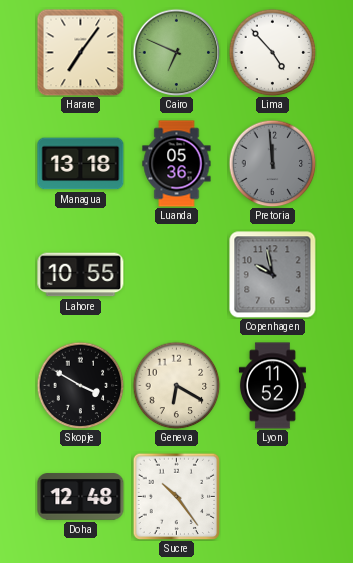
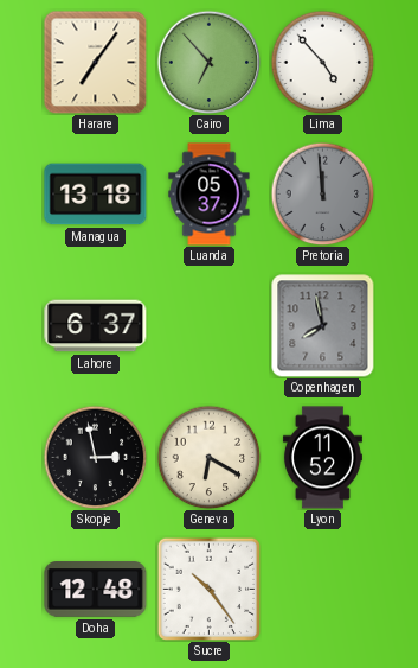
Cairo: 6:49 -> 6:53 (208, 62)
Luanda: 05:36 -> 05:37 (210, 195)
Lahore: 10:55 -> 6:37 (96, 326)
Copenhagen: 9:58 -> 7:58 (323, 326)
Skopje: 3:50 -> 2:58 (95, 457)
